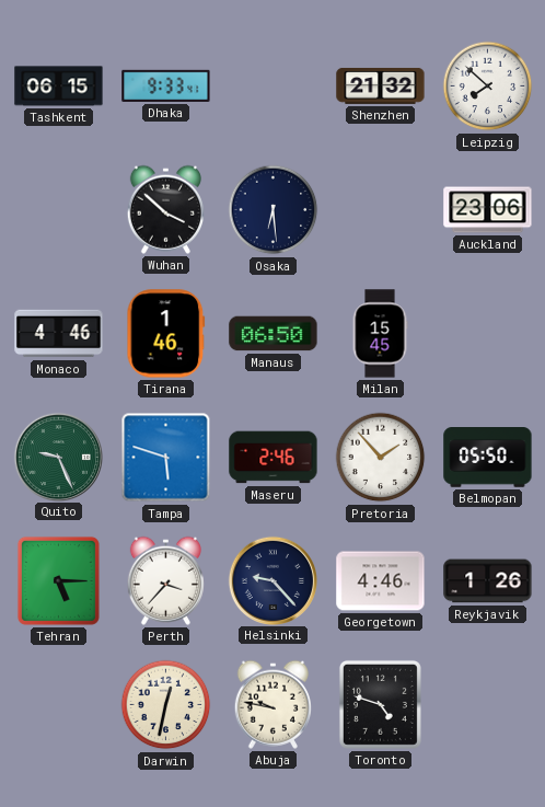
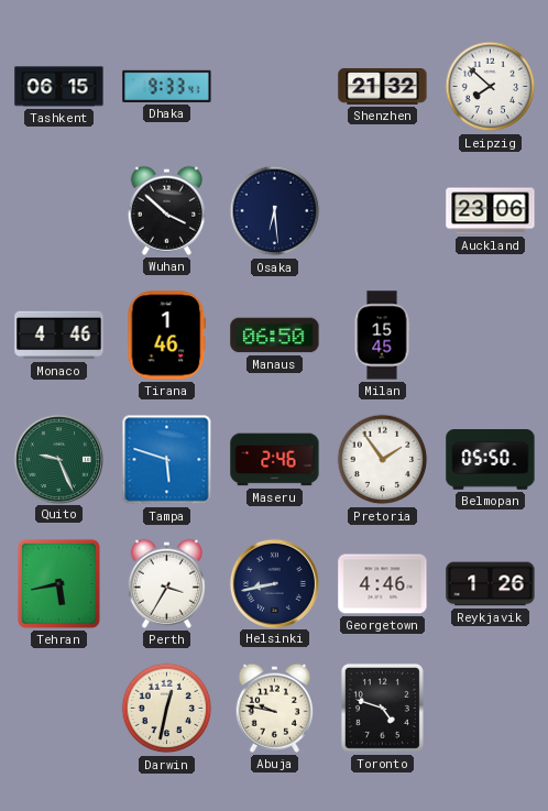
Pretoria: 1:53 -> 1:54 (383, 460)
Tehran: 5:15 -> 5:43 (58, 583)
Perth: 3:37 -> 3:35 (166, 583)
Helsinki: 9:23 -> 8:43 (274, 583)
